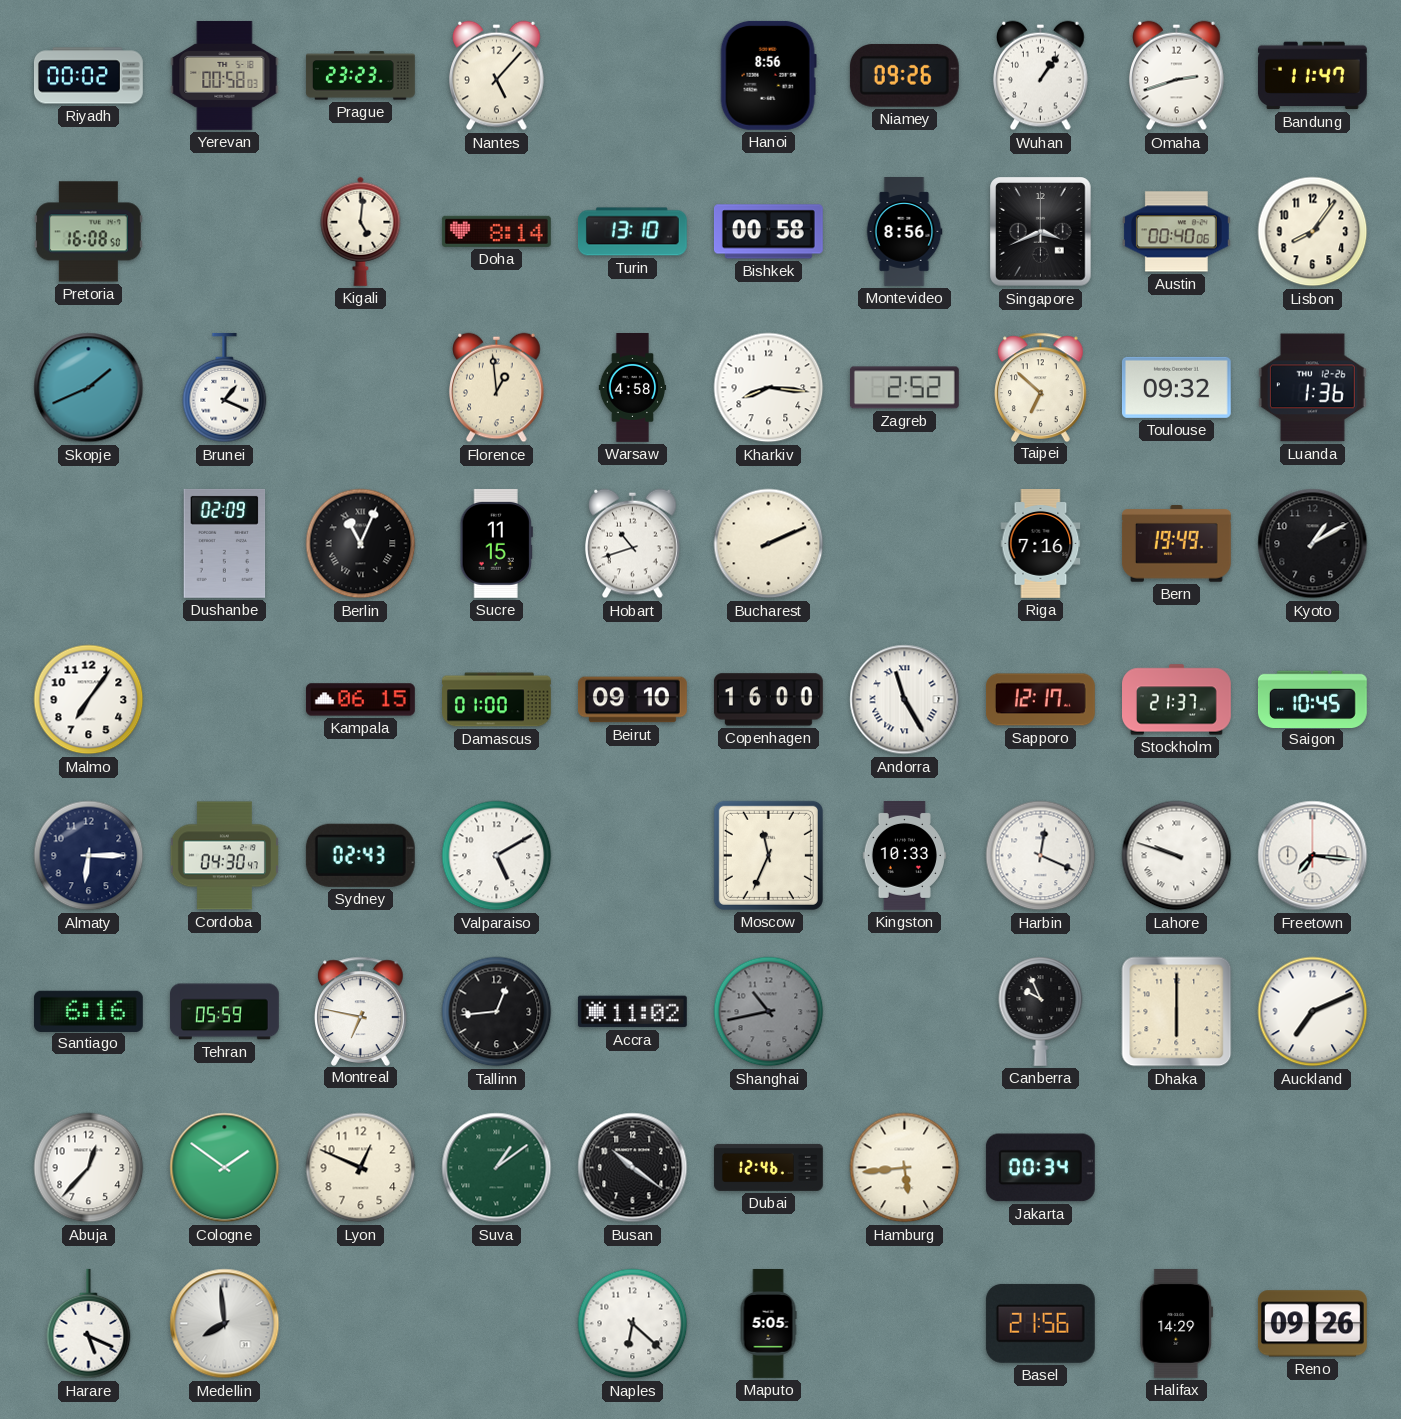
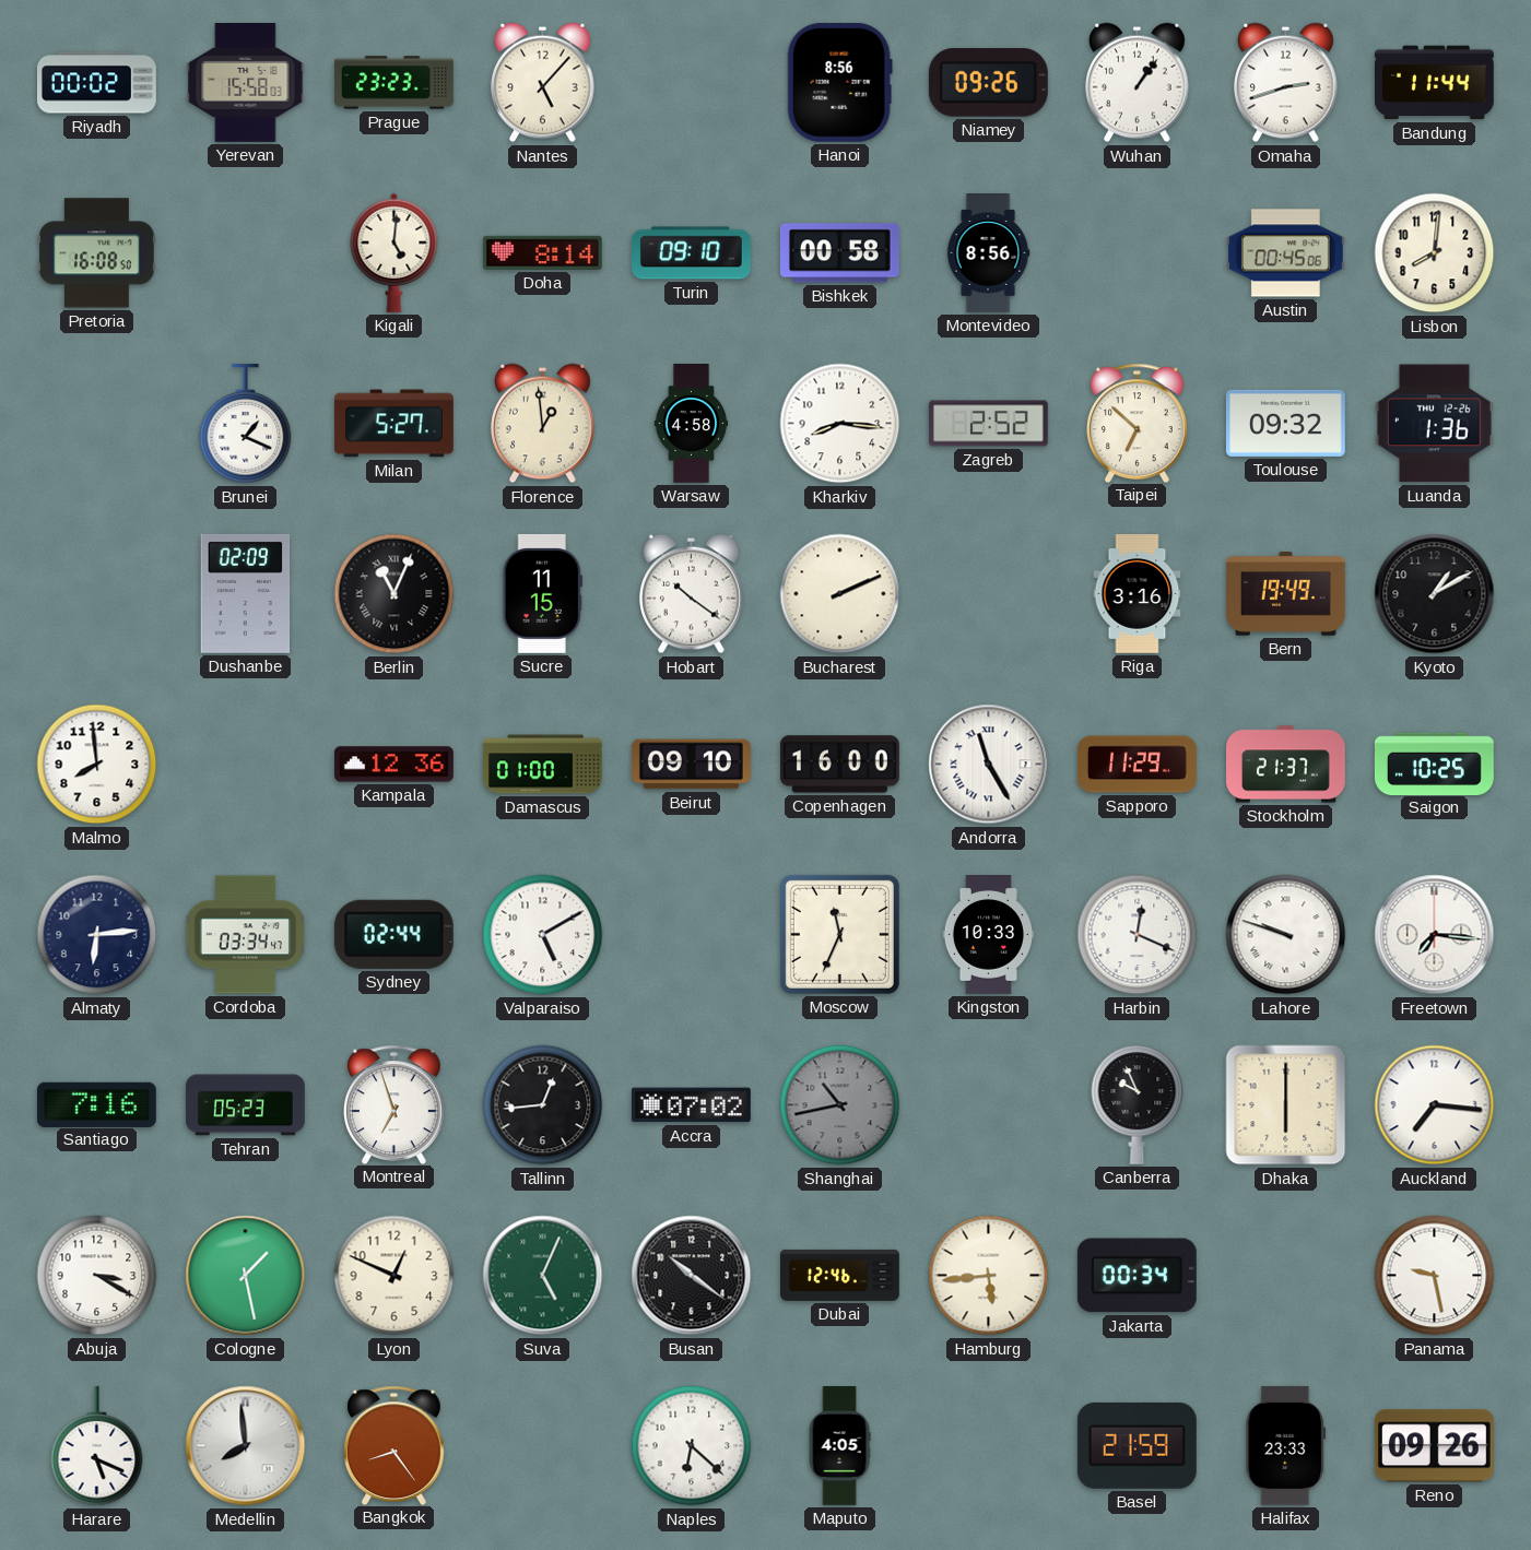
Yerevan: 00:58 -> 15:58 (246, 82)
Bandung: 11:47 -> 11:44 (1434, 83)
Turin: 13:10 -> 09:10 (691, 253)
Singapore: 3:41 -> none (1041, 232)
Austin: 00:40 -> 00:45 (1285, 253)
Lisbon: 8:06 -> 8:01 (1435, 253)
Skopje: 1:41 -> none (89, 388)
Milan: none -> 5:27 (393, 424)
Hobart: 10:42 -> 10:21 (692, 594)
Riga: 7:16 -> 3:16 (1138, 594)
Malmo: 7:06 -> 7:59 (97, 765)
Kampala: 06:15 -> 12:36 (394, 765)
Sapporo: 12:17 -> 11:29 (1137, 765)
Saigon: 10:45 -> 10:25 (1434, 764)
Almaty: 6:15 -> 6:14 (97, 935)
Cordoba: 04:30 -> 03:34 (245, 935)
Sydney: 02:43 -> 02:44 (393, 934)
Santiago: 6:16 -> 7:16 (96, 1104)
Tehran: 05:59 -> 05:23 (245, 1105)
Montreal: 6:47 -> 6:57 (394, 1104)
Accra: 11:02 -> 07:02 (691, 1105)
Auckland: 7:11 -> 7:16 (1435, 1105)
Abuja: 12:37 -> 3:20 (97, 1276)
Cologne: 1:51 -> 1:28 (246, 1276)
Suva: 1:09 -> 5:04 (543, 1276)
Panama: none -> 9:28 (1435, 1276)
Bangkok: none -> 8:24 (394, 1445)
Maputo: 5:05 -> 4:05 (839, 1446)
Basel: 21:56 -> 21:59 (1137, 1445)
Halifax: 14:29 -> 23:33 (1286, 1445)
